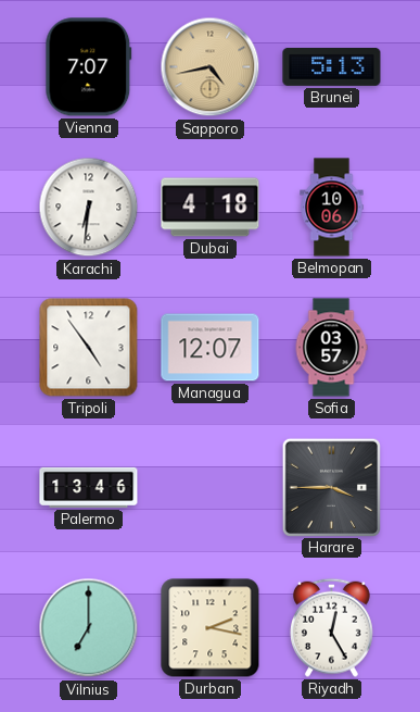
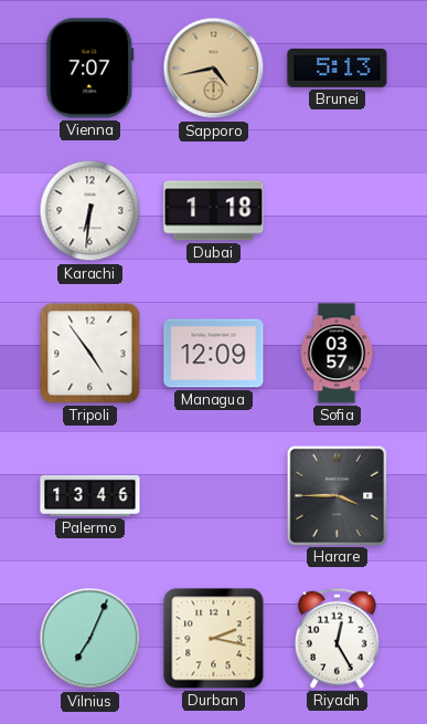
Dubai: 4:18 -> 1:18 (214, 211)
Belmopan: 10:06 -> none (332, 208)
Managua: 12:07 -> 12:09 (214, 354)
Vilnius: 7:00 -> 7:04 (90, 639)
